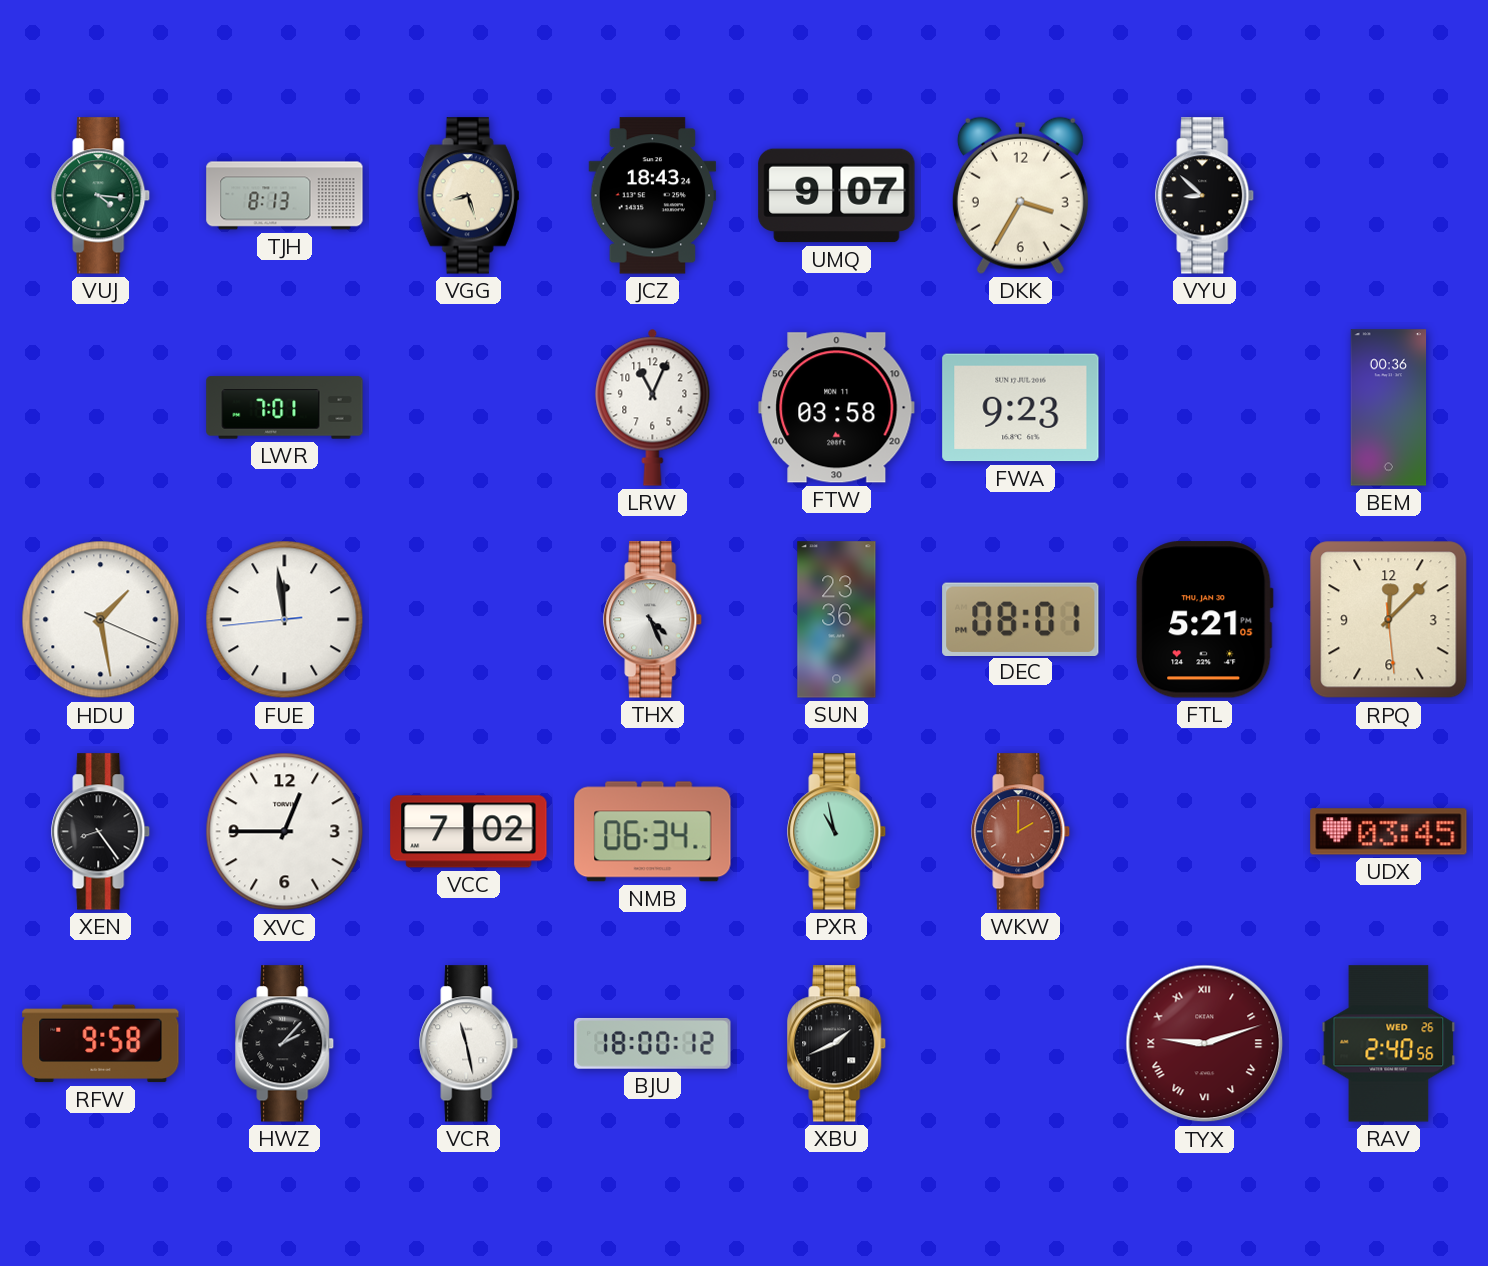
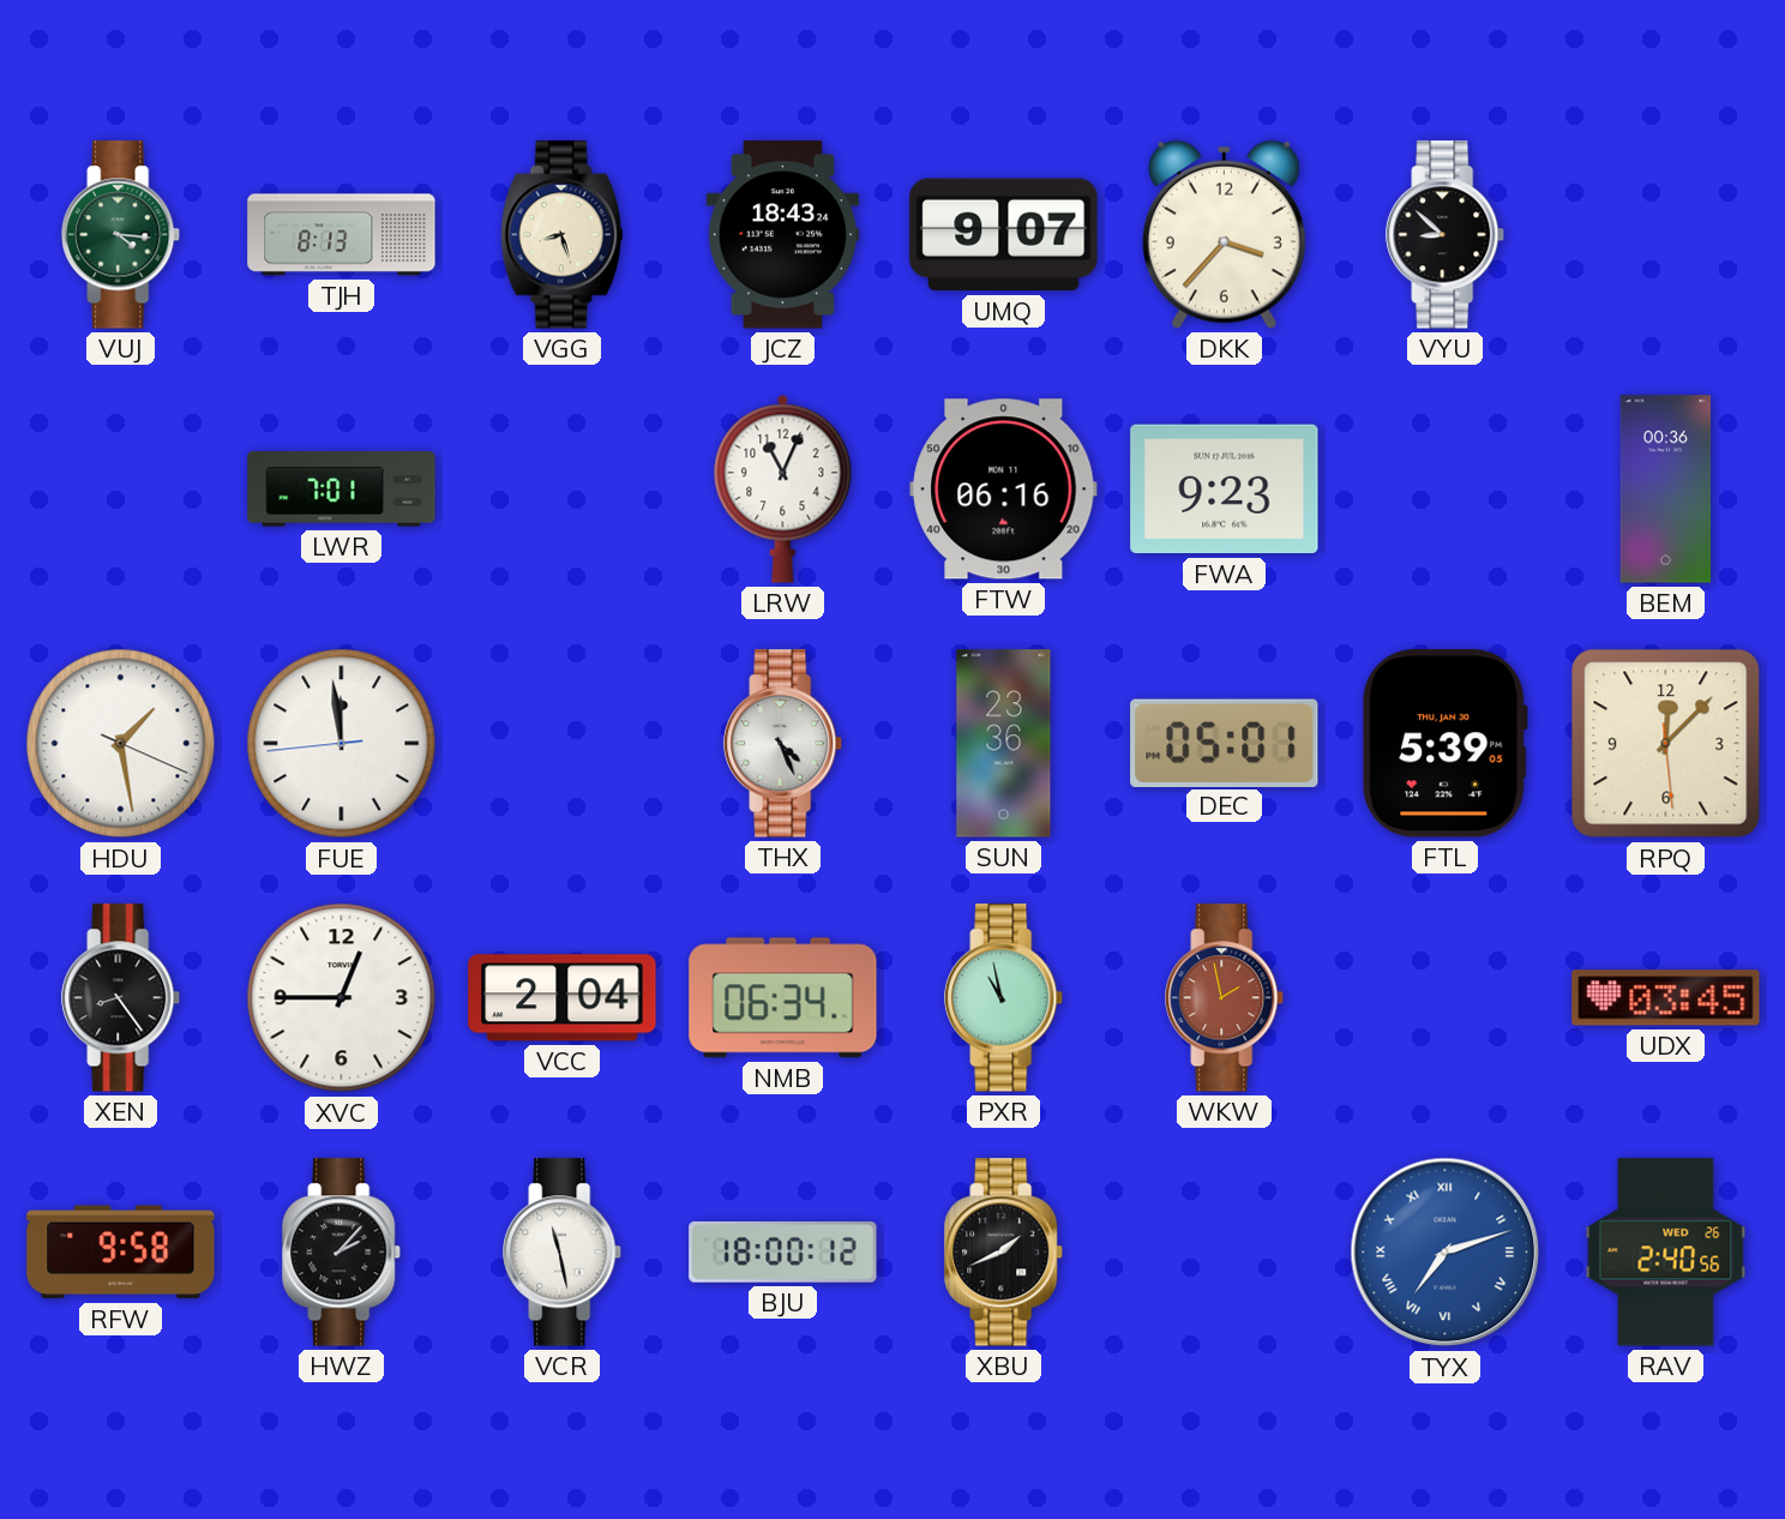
DKK: 3:35 -> 3:37 (1224, 234)
FTW: 03:58 -> 06:16 (1004, 490)
DEC: 08:01 -> 05:01 (1225, 743)
FTL: 5:21 -> 5:39 (1444, 744)
VCC: 7:02 -> 2:04 (563, 998)
WKW: 2:00 -> 1:58 (1225, 998)
TYX: 9:12 -> 7:12 (1446, 1253)
TYX dial: burgundy -> blue (1446, 1253)
